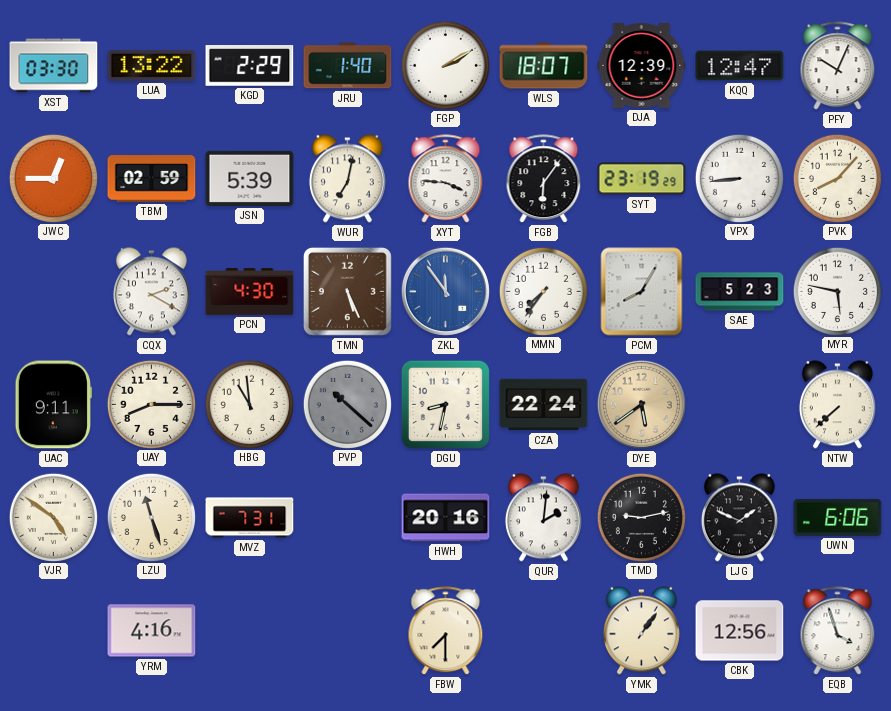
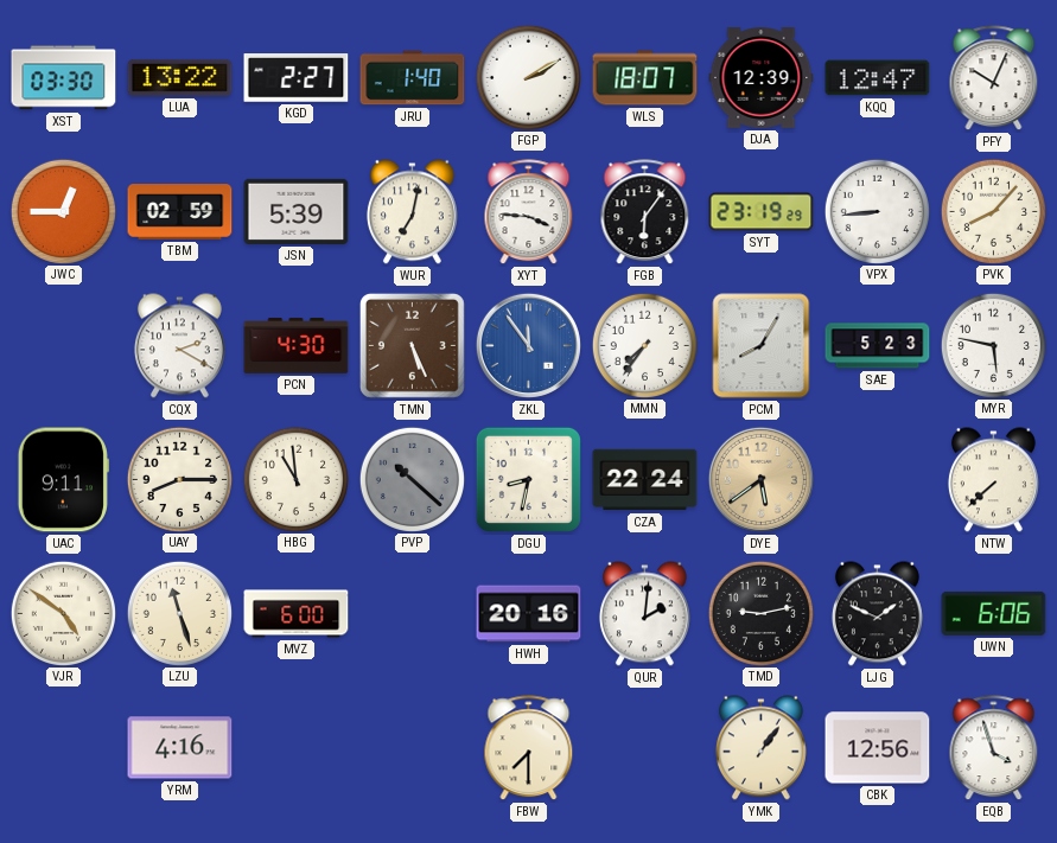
KGD: 2:29 -> 2:27 (297, 78)
MVZ: 7:31 -> 6:00 (297, 614)
